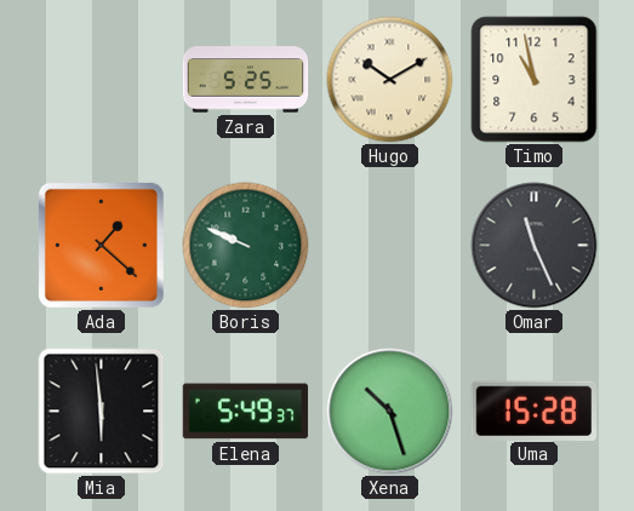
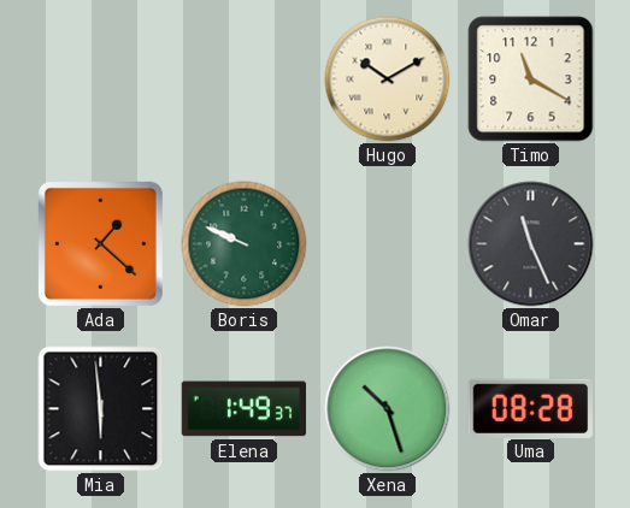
Zara: 5:25 -> none (246, 80)
Timo: 10:58 -> 11:20 (531, 79)
Elena: 5:49 -> 1:49 (245, 409)
Uma: 15:28 -> 08:28 (530, 408)
